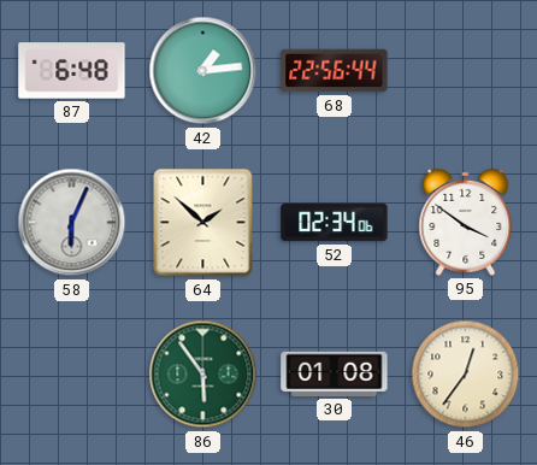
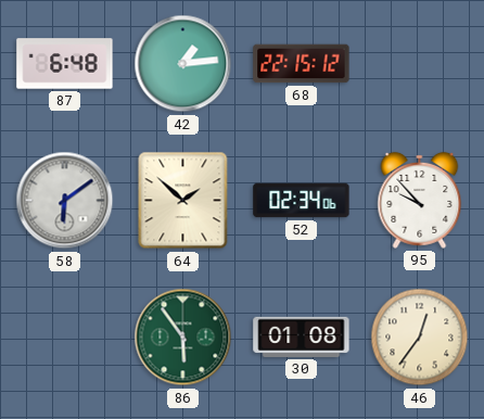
68: 22:56 -> 22:15 (302, 64)
58: 6:04 -> 6:09 (65, 201)
95: 3:51 -> 9:53 (420, 200)
